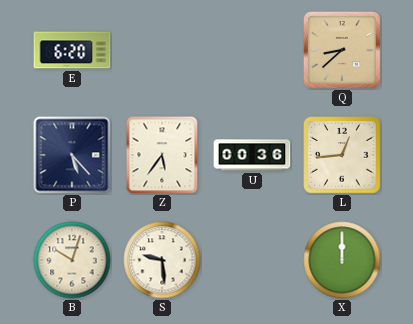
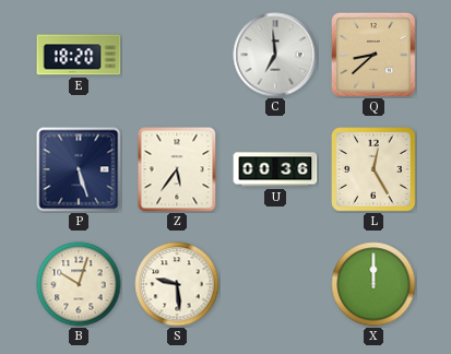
E: 6:20 -> 18:20 (79, 55)
C: none -> 6:59 (275, 55)
P: 5:23 -> 5:27 (79, 169)
L: 12:44 -> 12:25 (373, 169)
